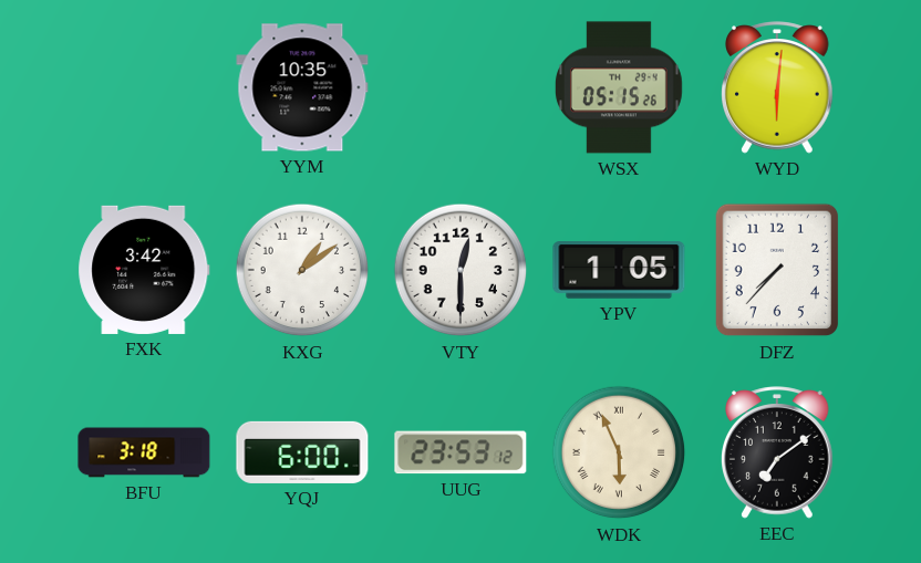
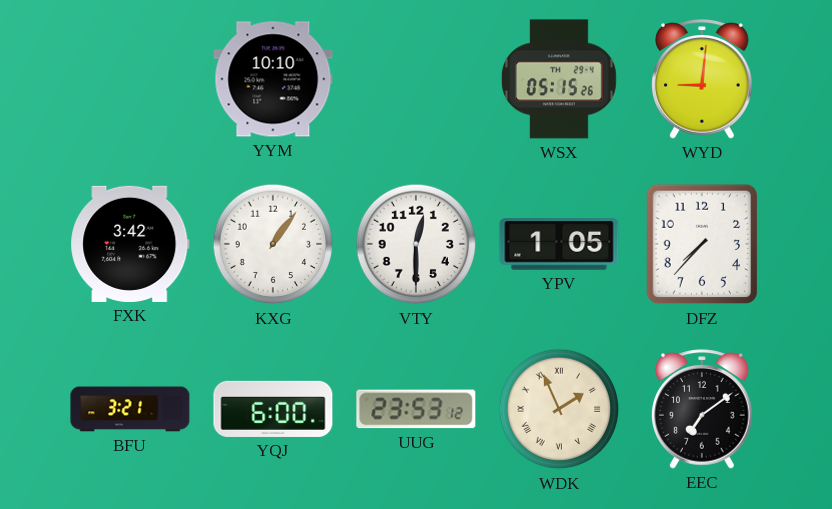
YYM: 10:35 -> 10:10 (273, 79)
WYD: 6:01 -> 9:01 (702, 79)
KXG: 1:09 -> 1:06 (273, 244)
BFU: 3:18 -> 3:21 (130, 409)
WDK: 5:56 -> 1:56 (559, 409)
